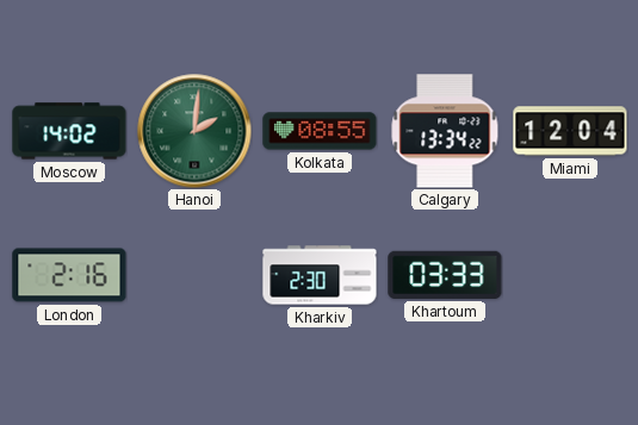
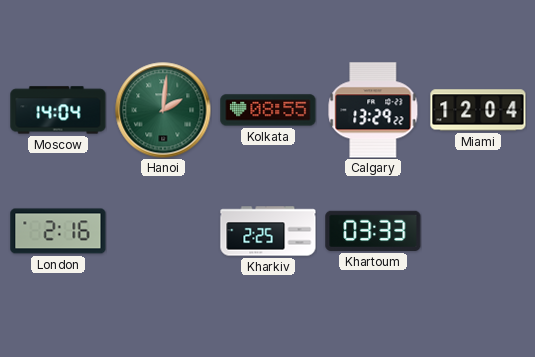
Moscow: 14:02 -> 14:04 (58, 110)
Calgary: 13:34 -> 13:29 (373, 110)
Kharkiv: 2:30 -> 2:25 (268, 231)
